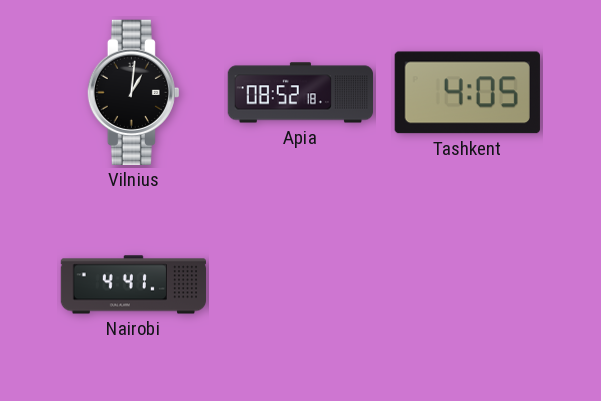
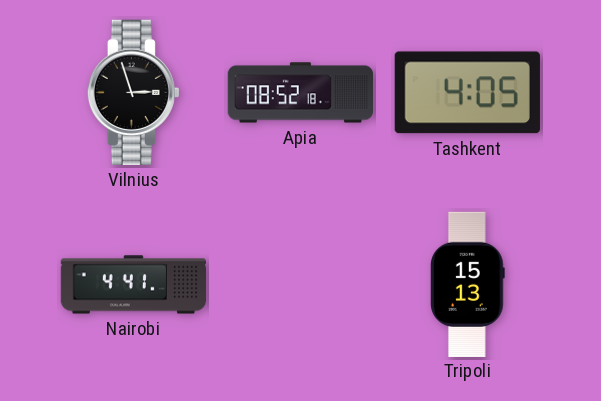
Vilnius: 1:01 -> 2:57 (133, 92)
Tripoli: none -> 15:13 (468, 284)
